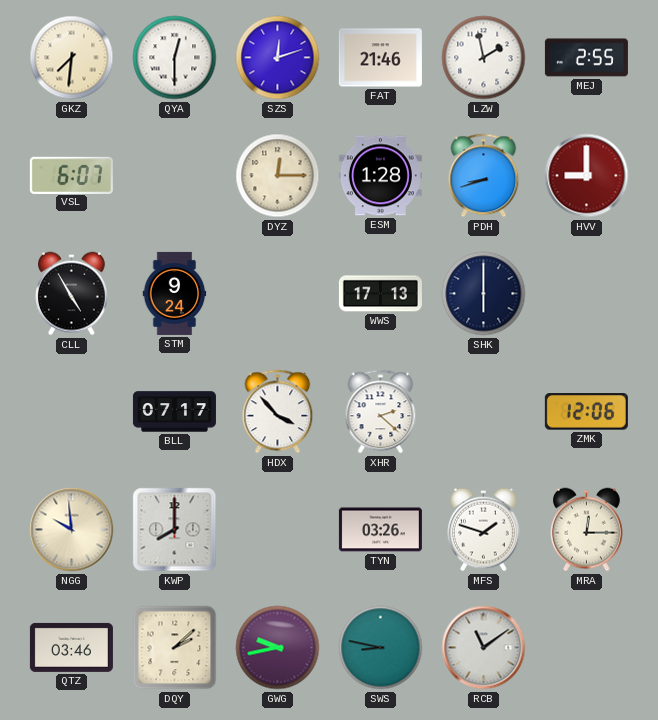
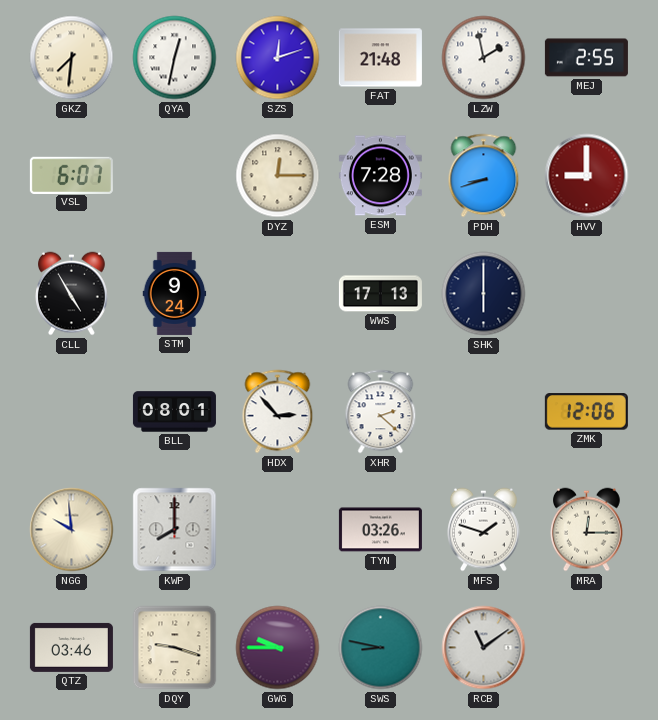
QYA: 12:30 -> 12:32 (175, 58)
FAT: 21:46 -> 21:48 (380, 58)
ESM: 1:28 -> 7:28 (380, 176)
BLL: 07:17 -> 08:01 (174, 412)
HDX: 3:53 -> 2:53 (278, 412)
DQY: 2:08 -> 9:18 (175, 648)
GWG: 9:43 -> 9:45 (278, 648)
